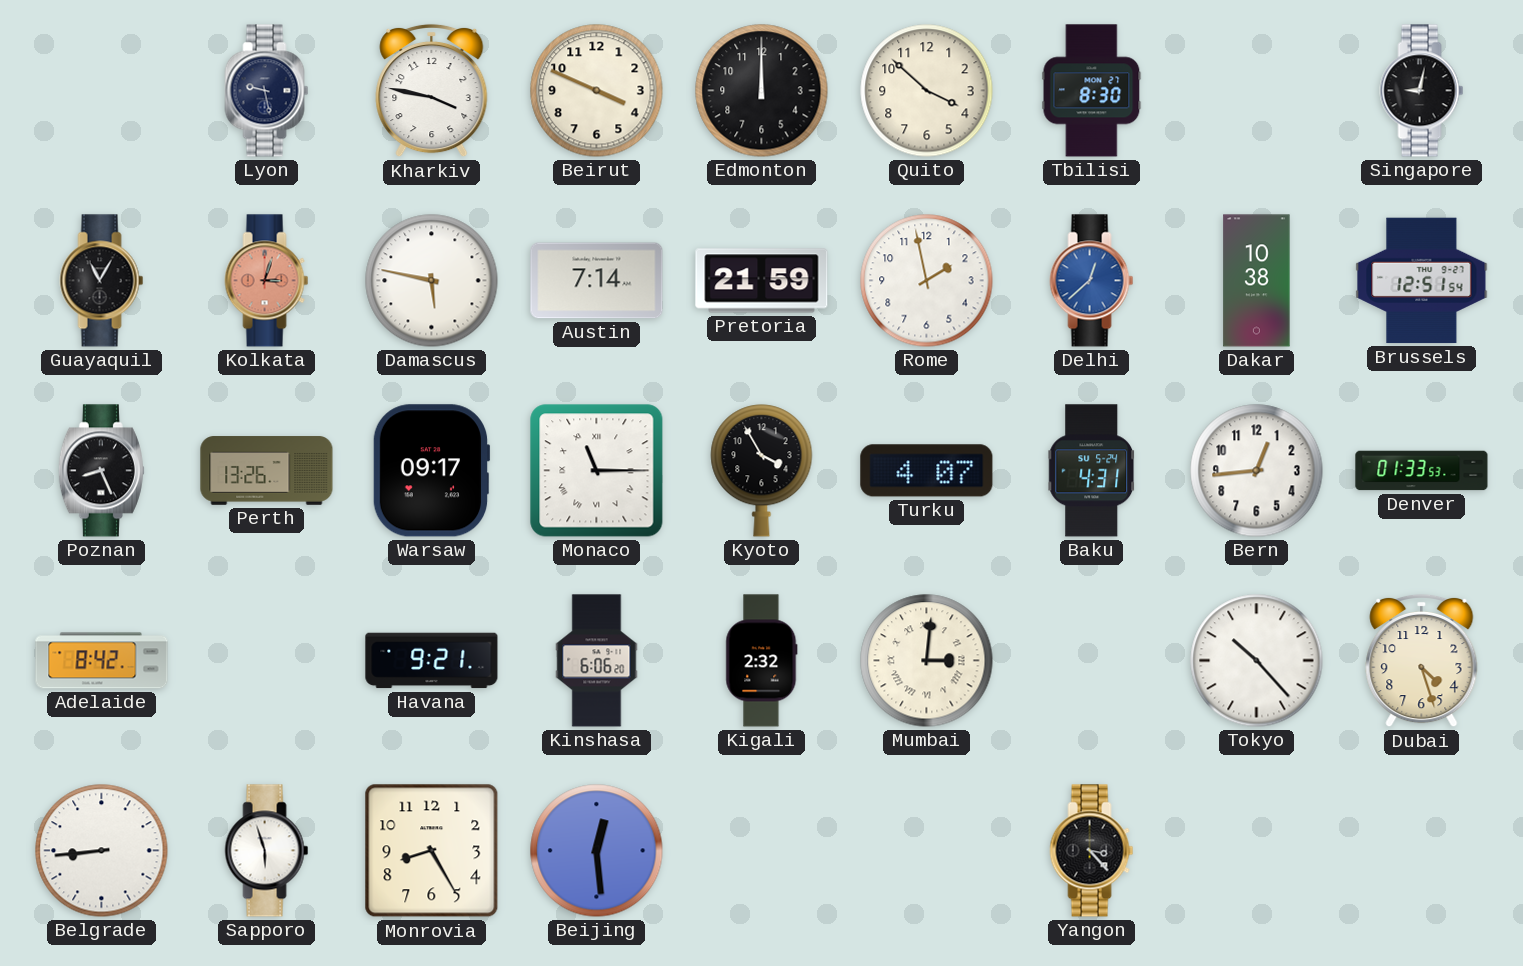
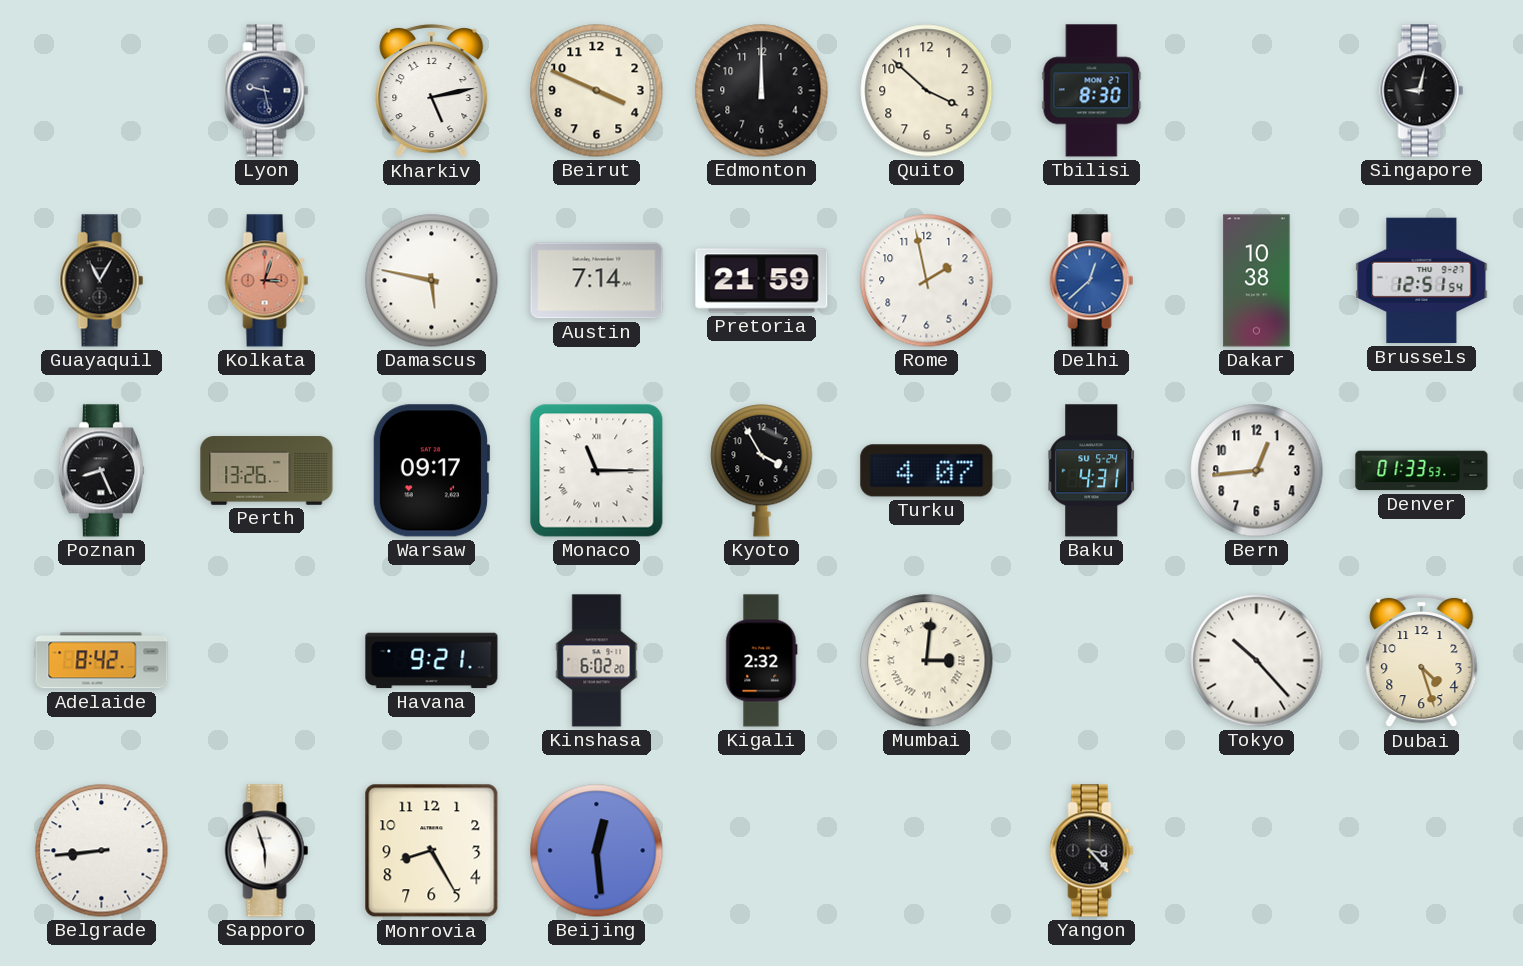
Kharkiv: 3:47 -> 5:13 (432, 91)
Kinshasa: 6:06 -> 6:02 (597, 661)
